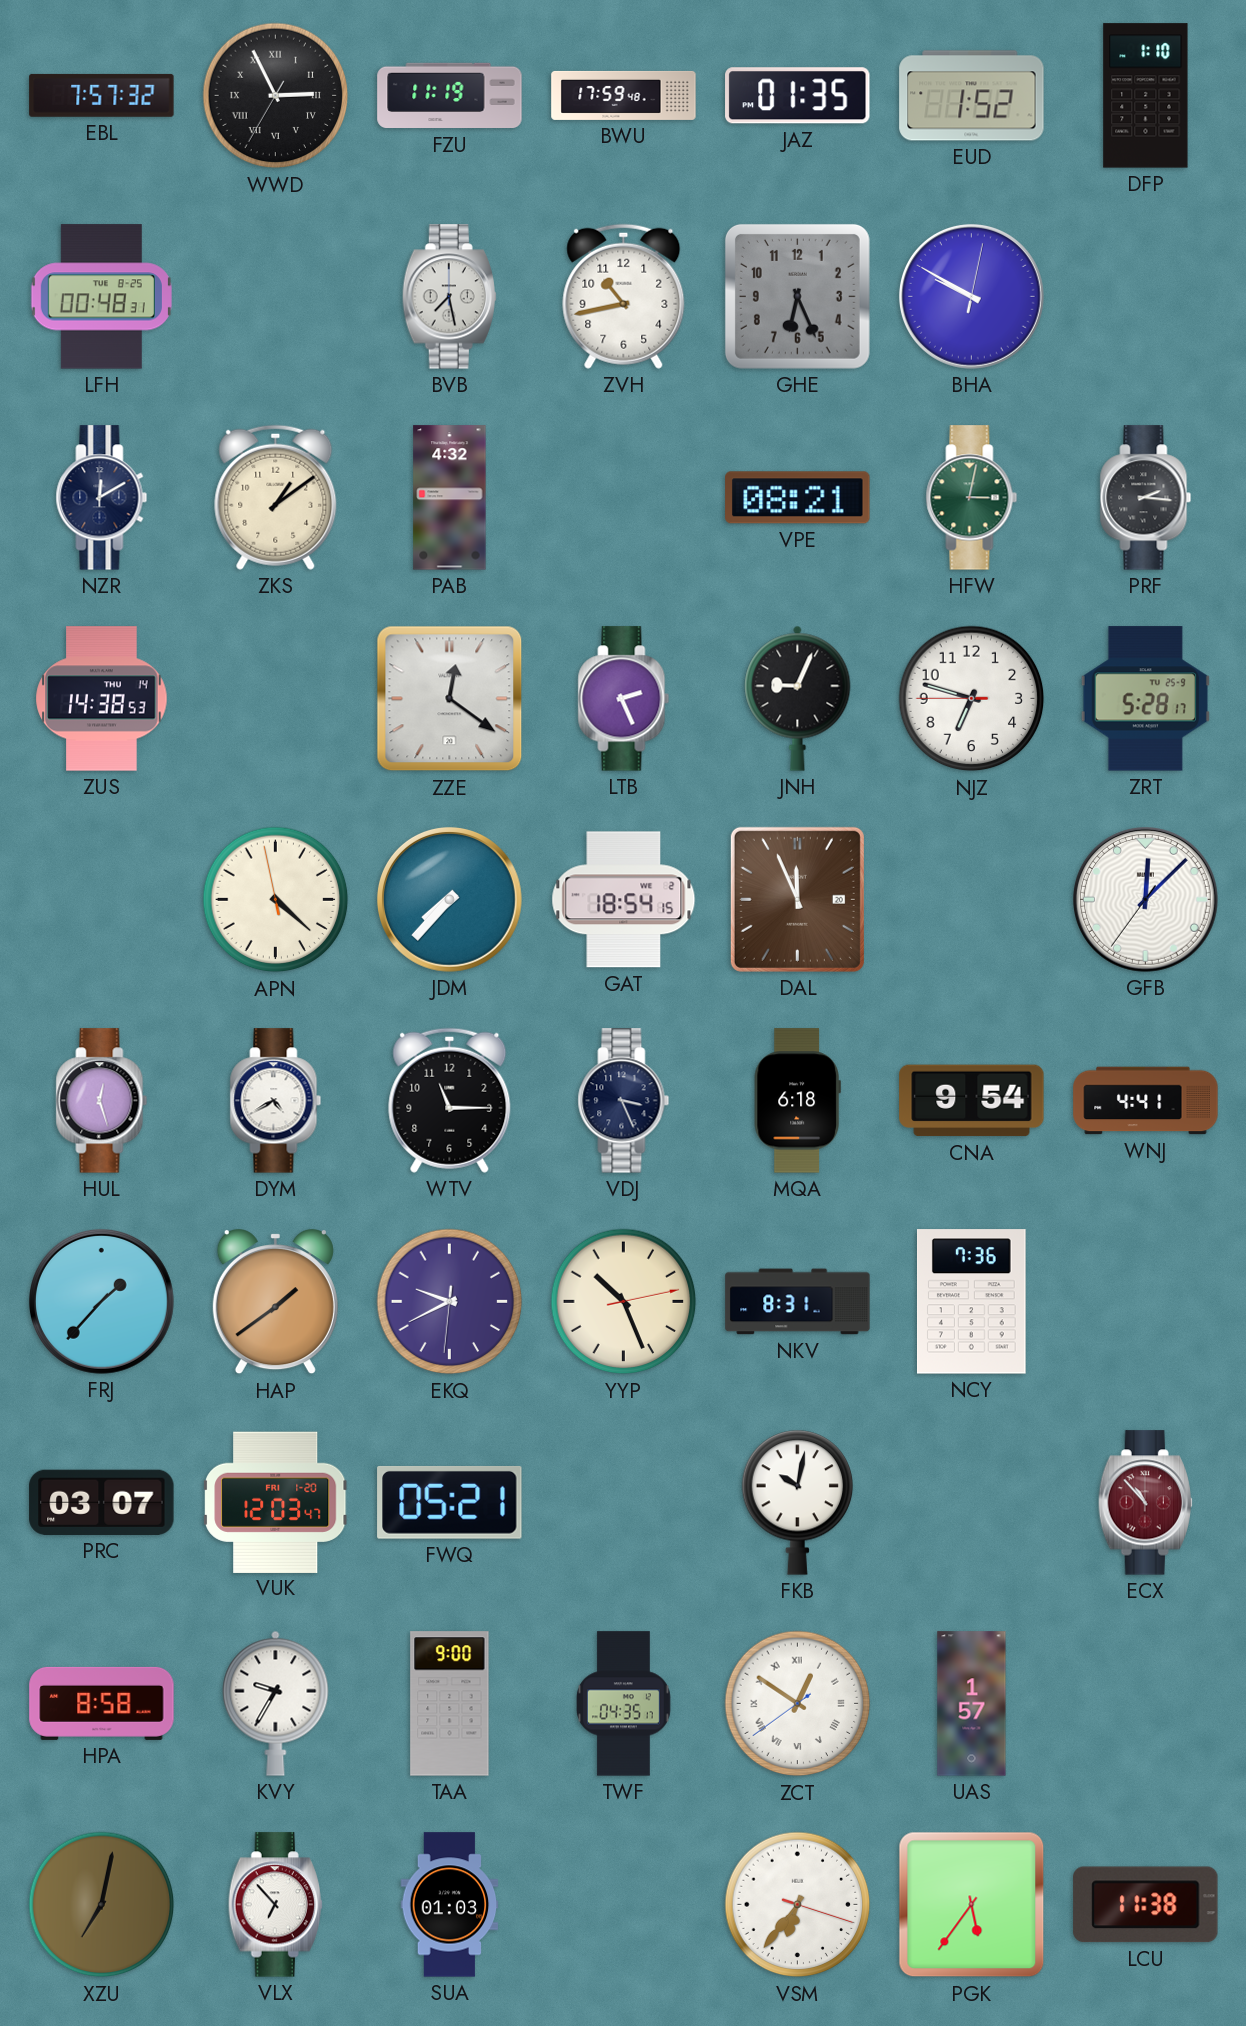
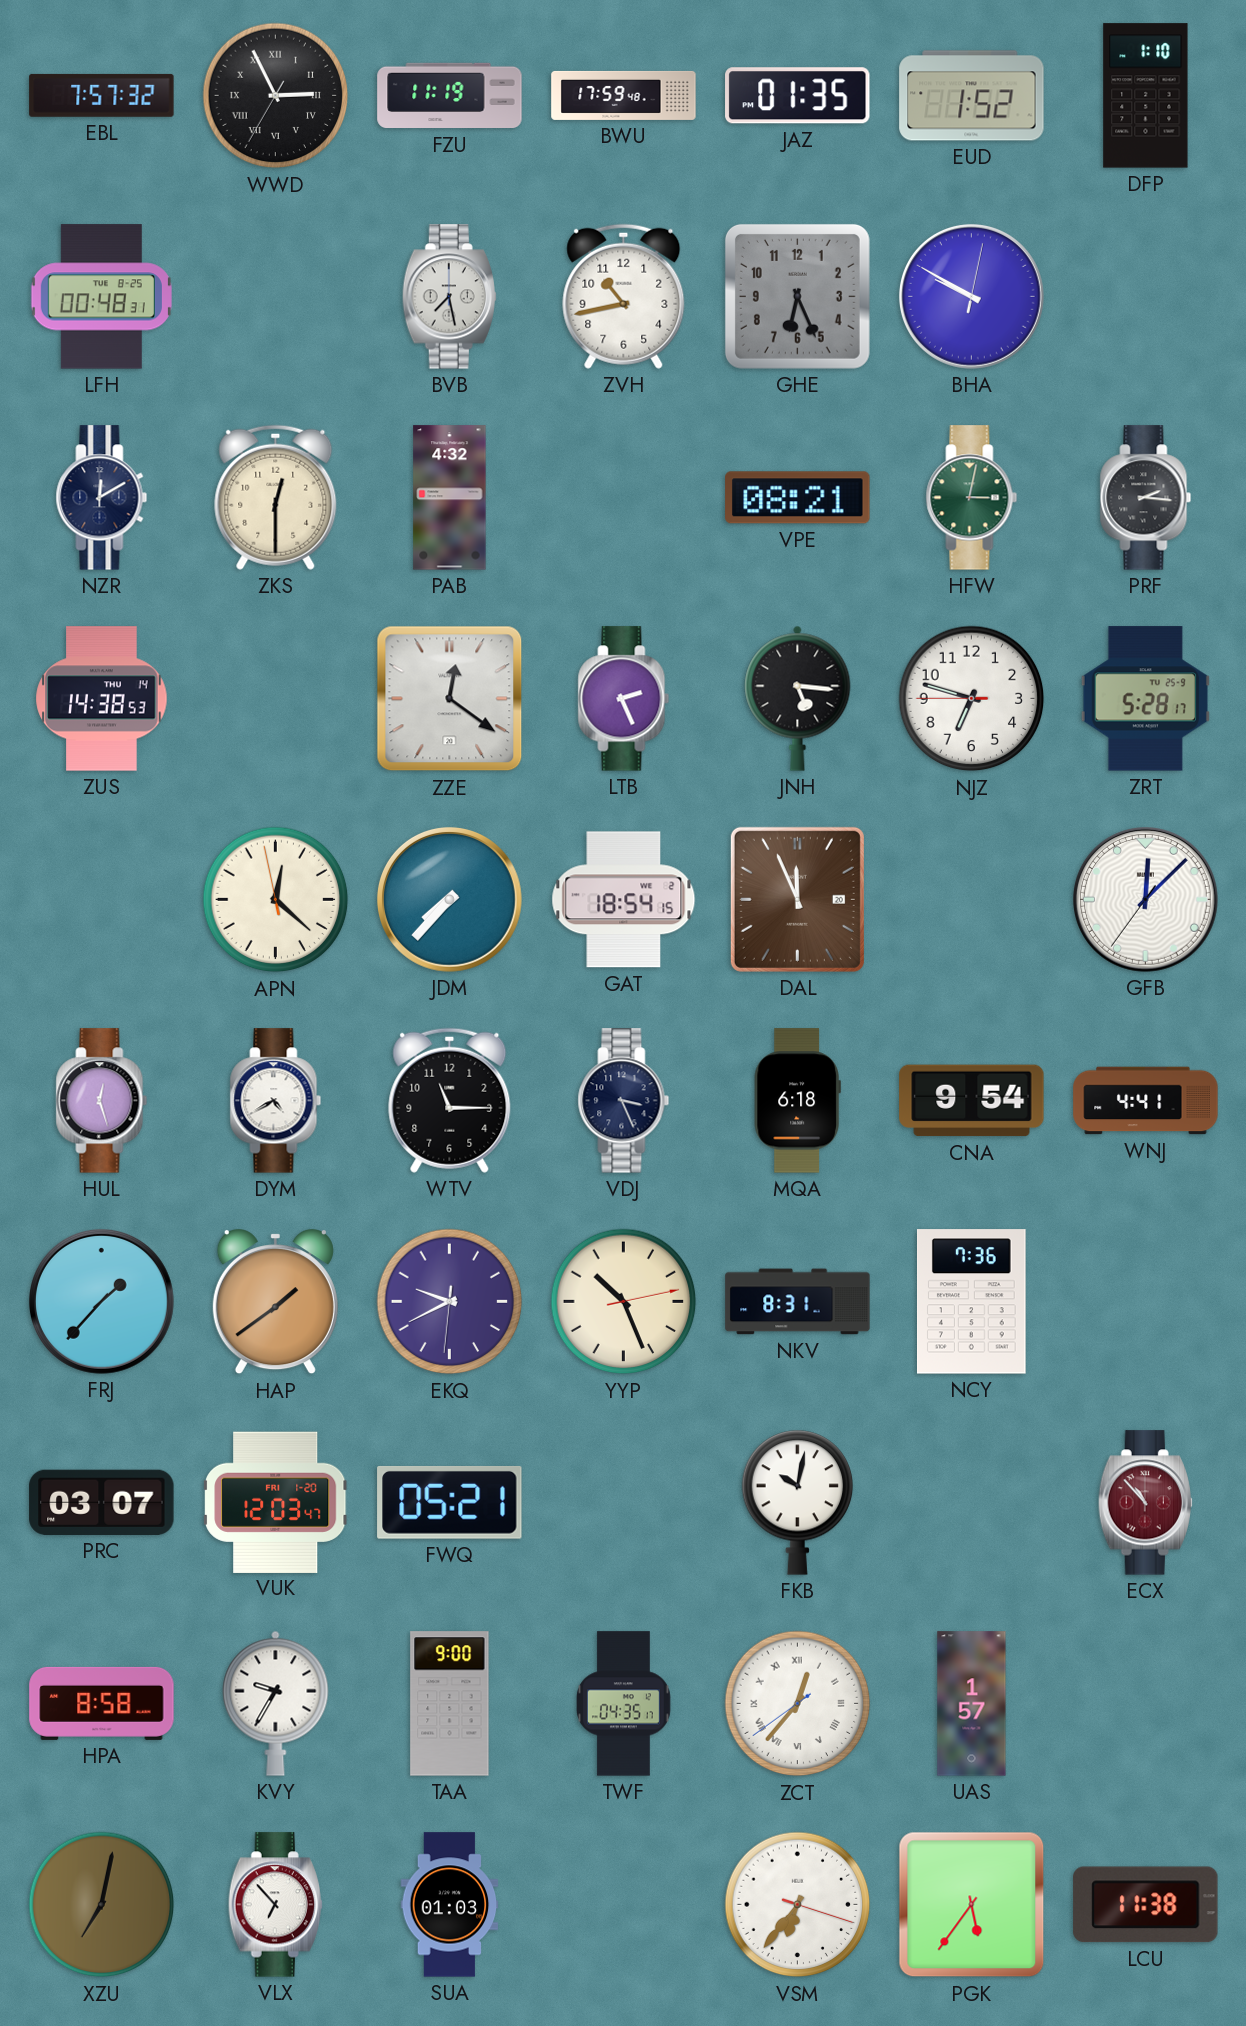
ZKS: 1:09 -> 12:30 (276, 497)
JNH: 9:04 -> 5:16 (798, 698)
APN: 4:21 -> 12:21 (276, 900)
ZCT: 12:50 -> 12:36 (798, 1704)
